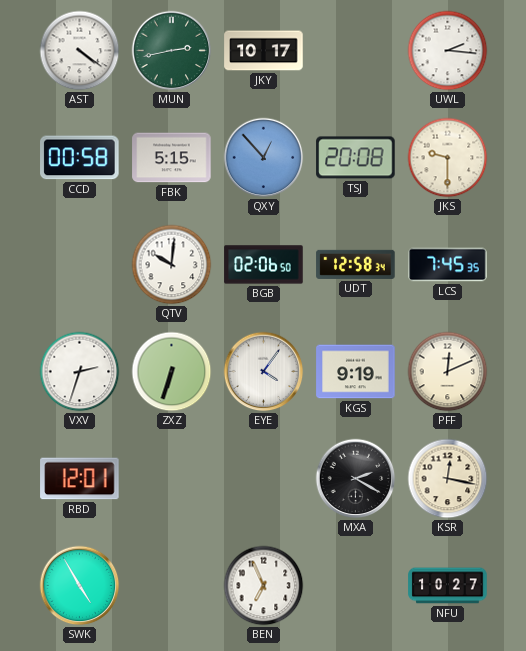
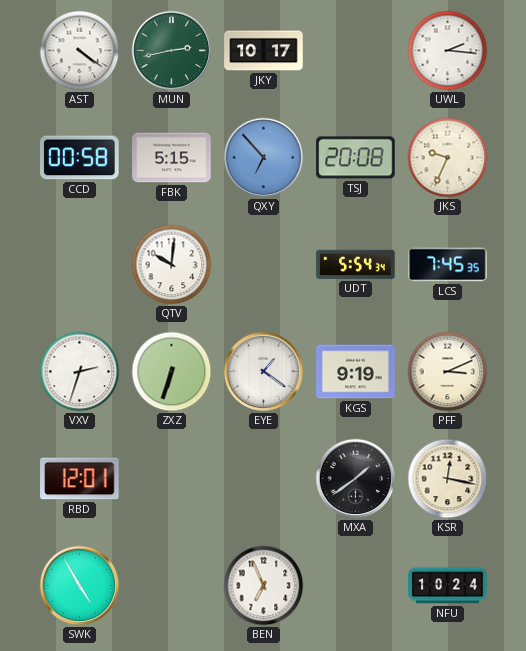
QXY: 12:53 -> 6:53 (264, 158)
JKS: 9:30 -> 9:34 (448, 158)
BGB: 02:06 -> none (264, 265)
UDT: 12:58 -> 5:54 (356, 264)
EYE: 4:06 -> 1:21 (264, 372)
PFF: 12:11 -> 3:11 (448, 372)
MXA: 2:20 -> 1:39 (356, 479)
NFU: 10:27 -> 10:24 (448, 586)
